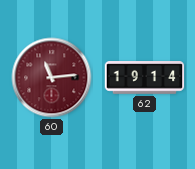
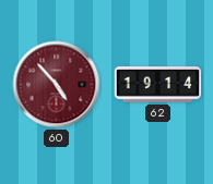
60: 11:14 -> 4:53 (57, 85)
